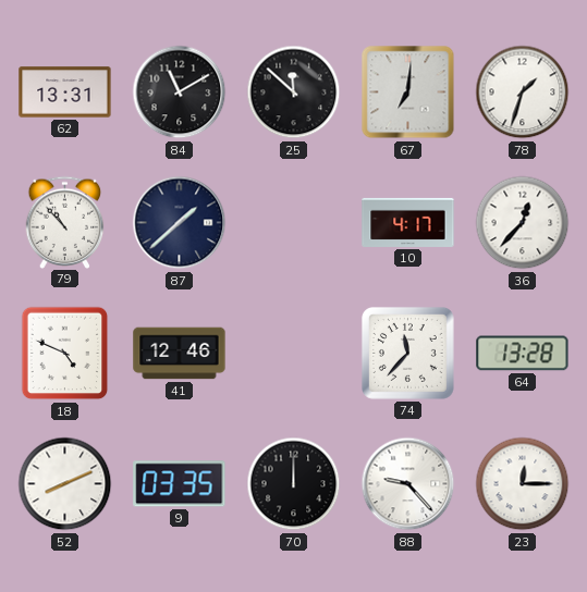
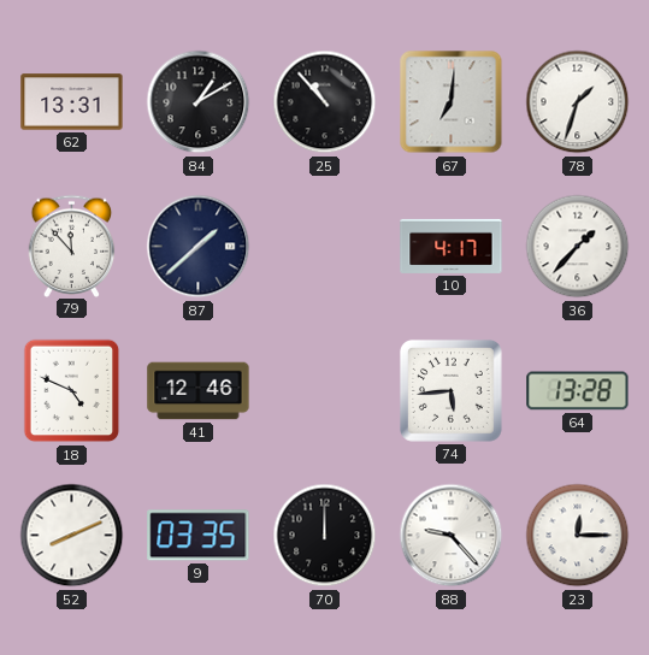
84: 11:10 -> 1:10 (199, 102)
25: 11:52 -> 10:53 (325, 102)
79: 10:53 -> 11:53 (72, 246)
36: 12:37 -> 1:37 (578, 247)
74: 11:37 -> 5:44 (450, 390)
